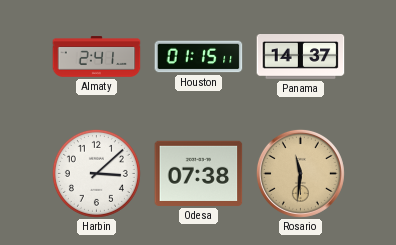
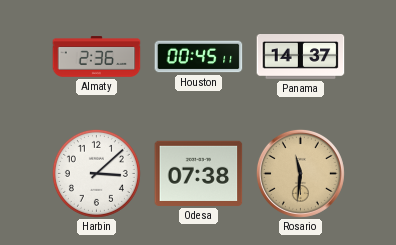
Almaty: 2:41 -> 2:36 (97, 57)
Houston: 01:15 -> 00:45 (199, 57)
